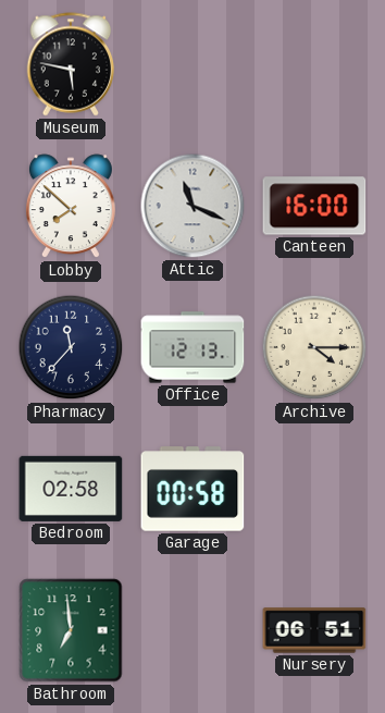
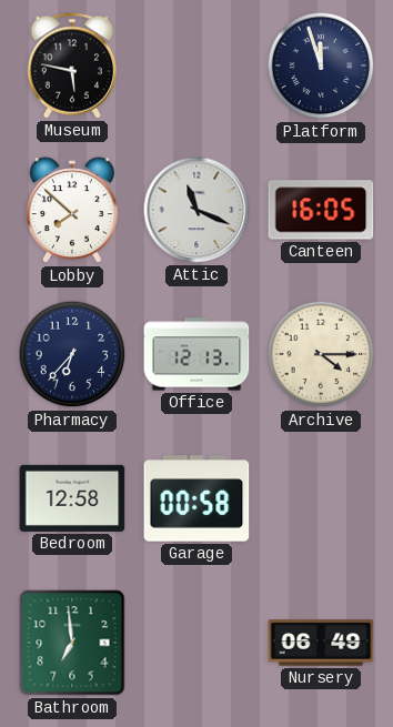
Platform: none -> 11:57 (321, 65)
Canteen: 16:00 -> 16:05 (321, 210)
Pharmacy: 11:37 -> 6:37 (72, 354)
Bedroom: 02:58 -> 12:58 (72, 498)
Nursery: 06:51 -> 06:49 (321, 643)
